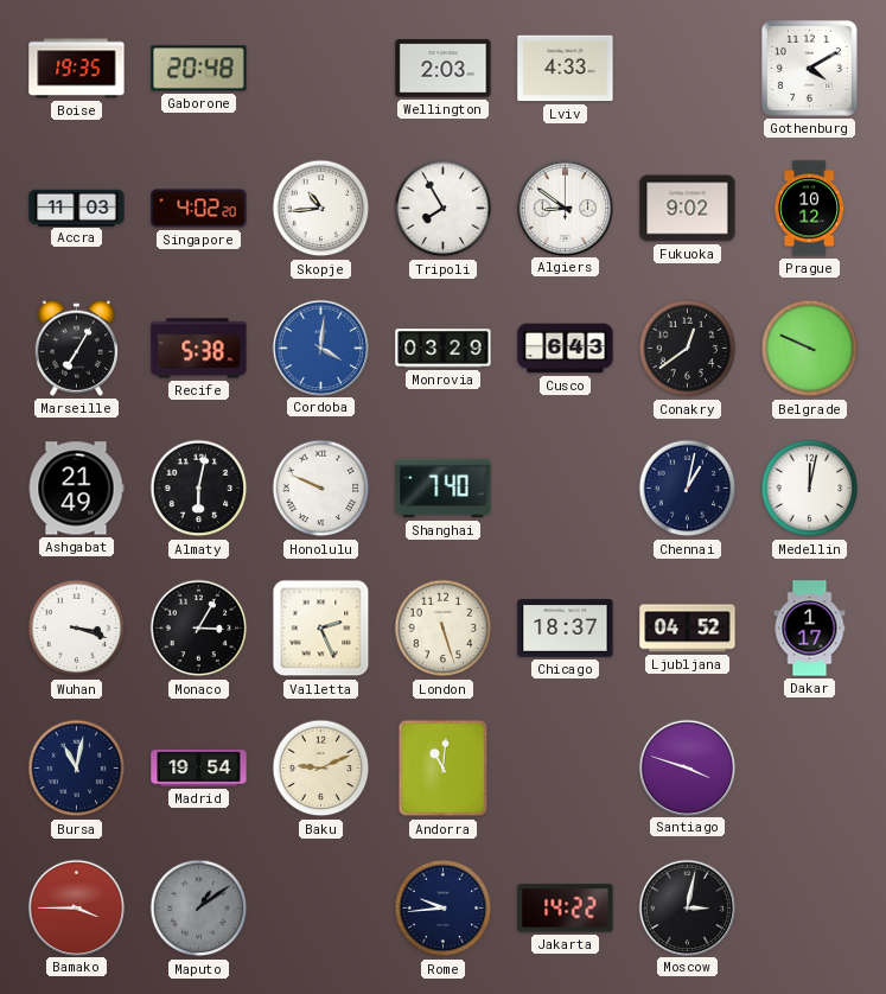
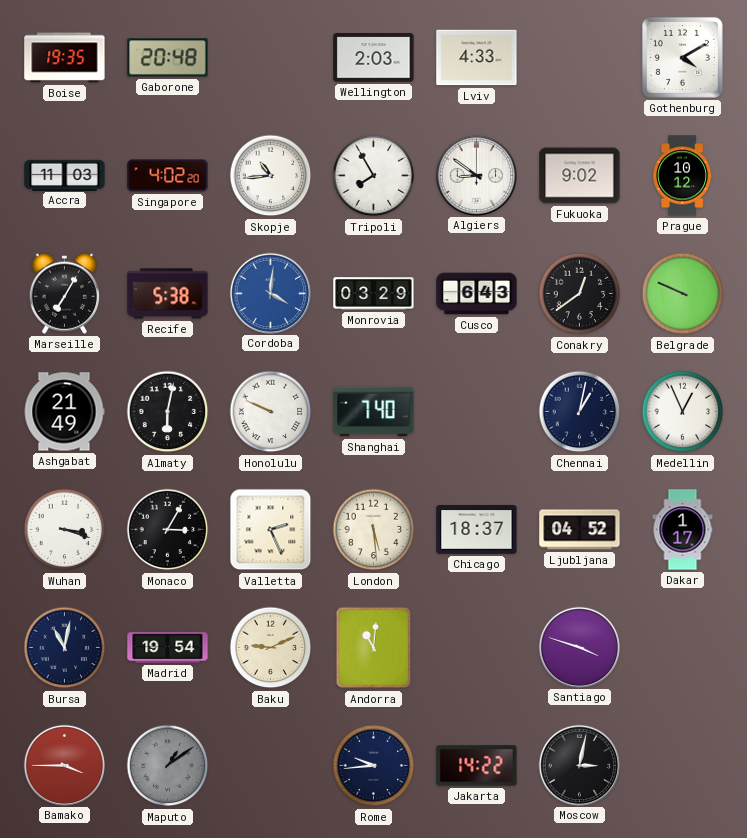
Medellin: 12:02 -> 12:56 (683, 412)
London: 5:27 -> 5:29 (374, 530)
